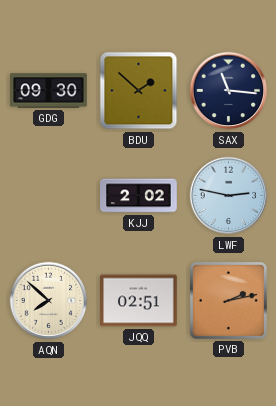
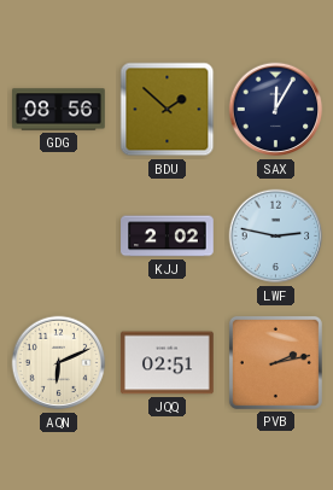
GDG: 09:30 -> 08:56 (59, 110)
SAX: 11:16 -> 12:05 (276, 110)
AQN: 7:52 -> 6:11 (59, 363)
